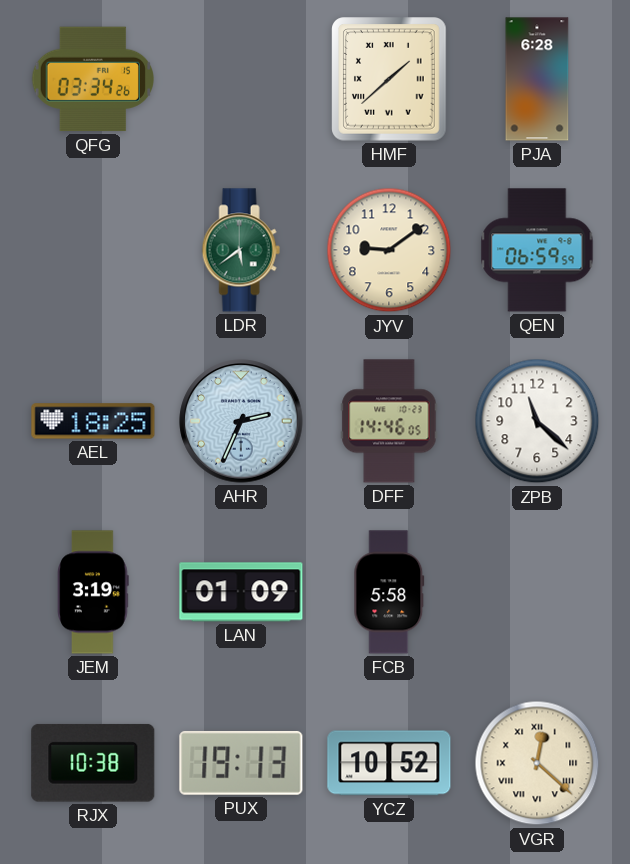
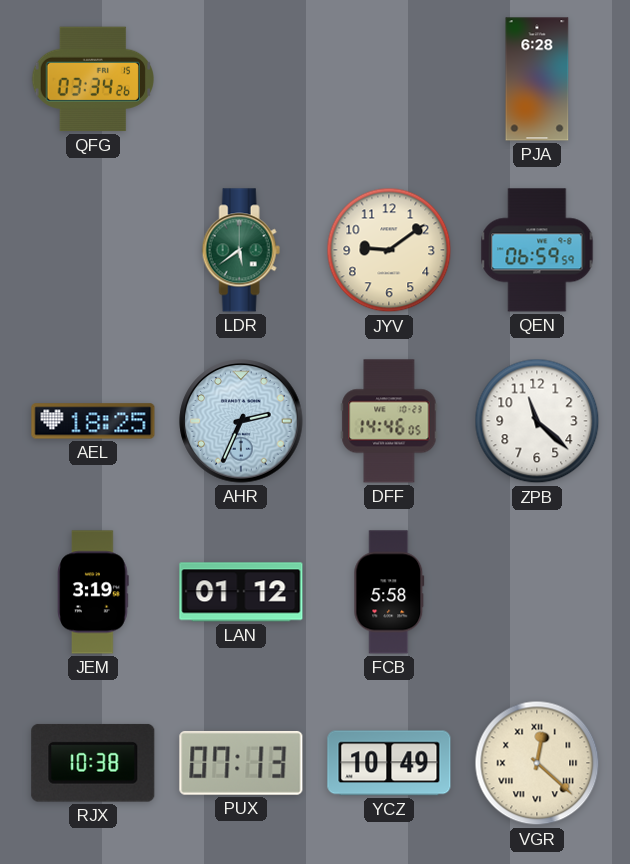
HMF: 1:38 -> none (389, 79)
LAN: 01:09 -> 01:12 (241, 592)
PUX: 19:13 -> 07:13 (241, 763)
YCZ: 10:52 -> 10:49 (389, 763)
